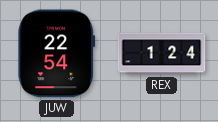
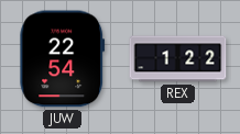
REX: 1:24 -> 1:22 (178, 59)
